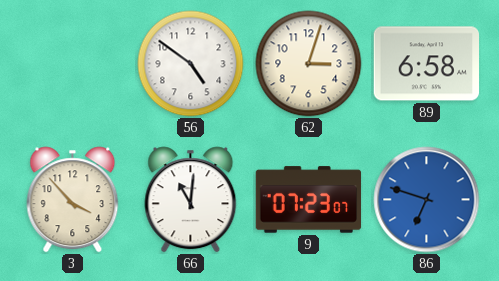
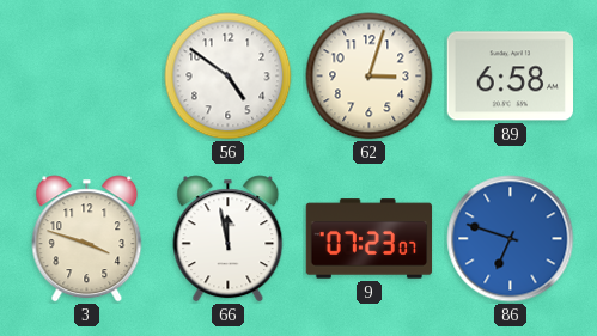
3: 3:53 -> 3:48 (87, 239)
66: 11:01 -> 11:58 (229, 239)
